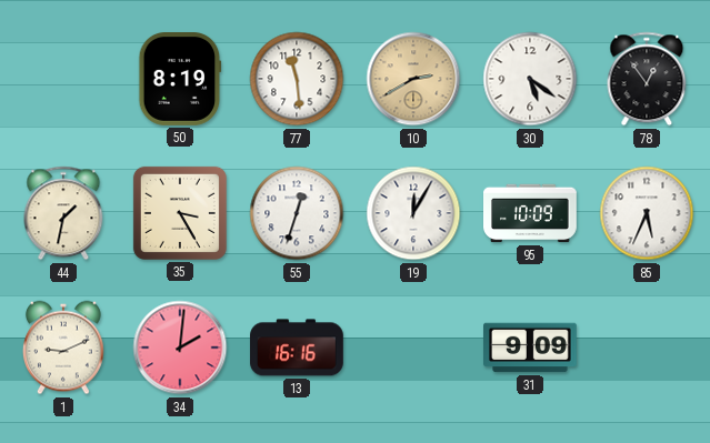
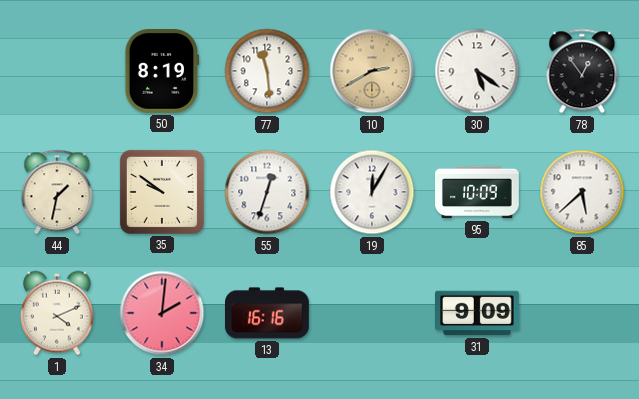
35: 3:25 -> 9:51 (162, 192)
85: 5:34 -> 5:38 (582, 192)
1: 9:11 -> 4:11 (57, 313)
